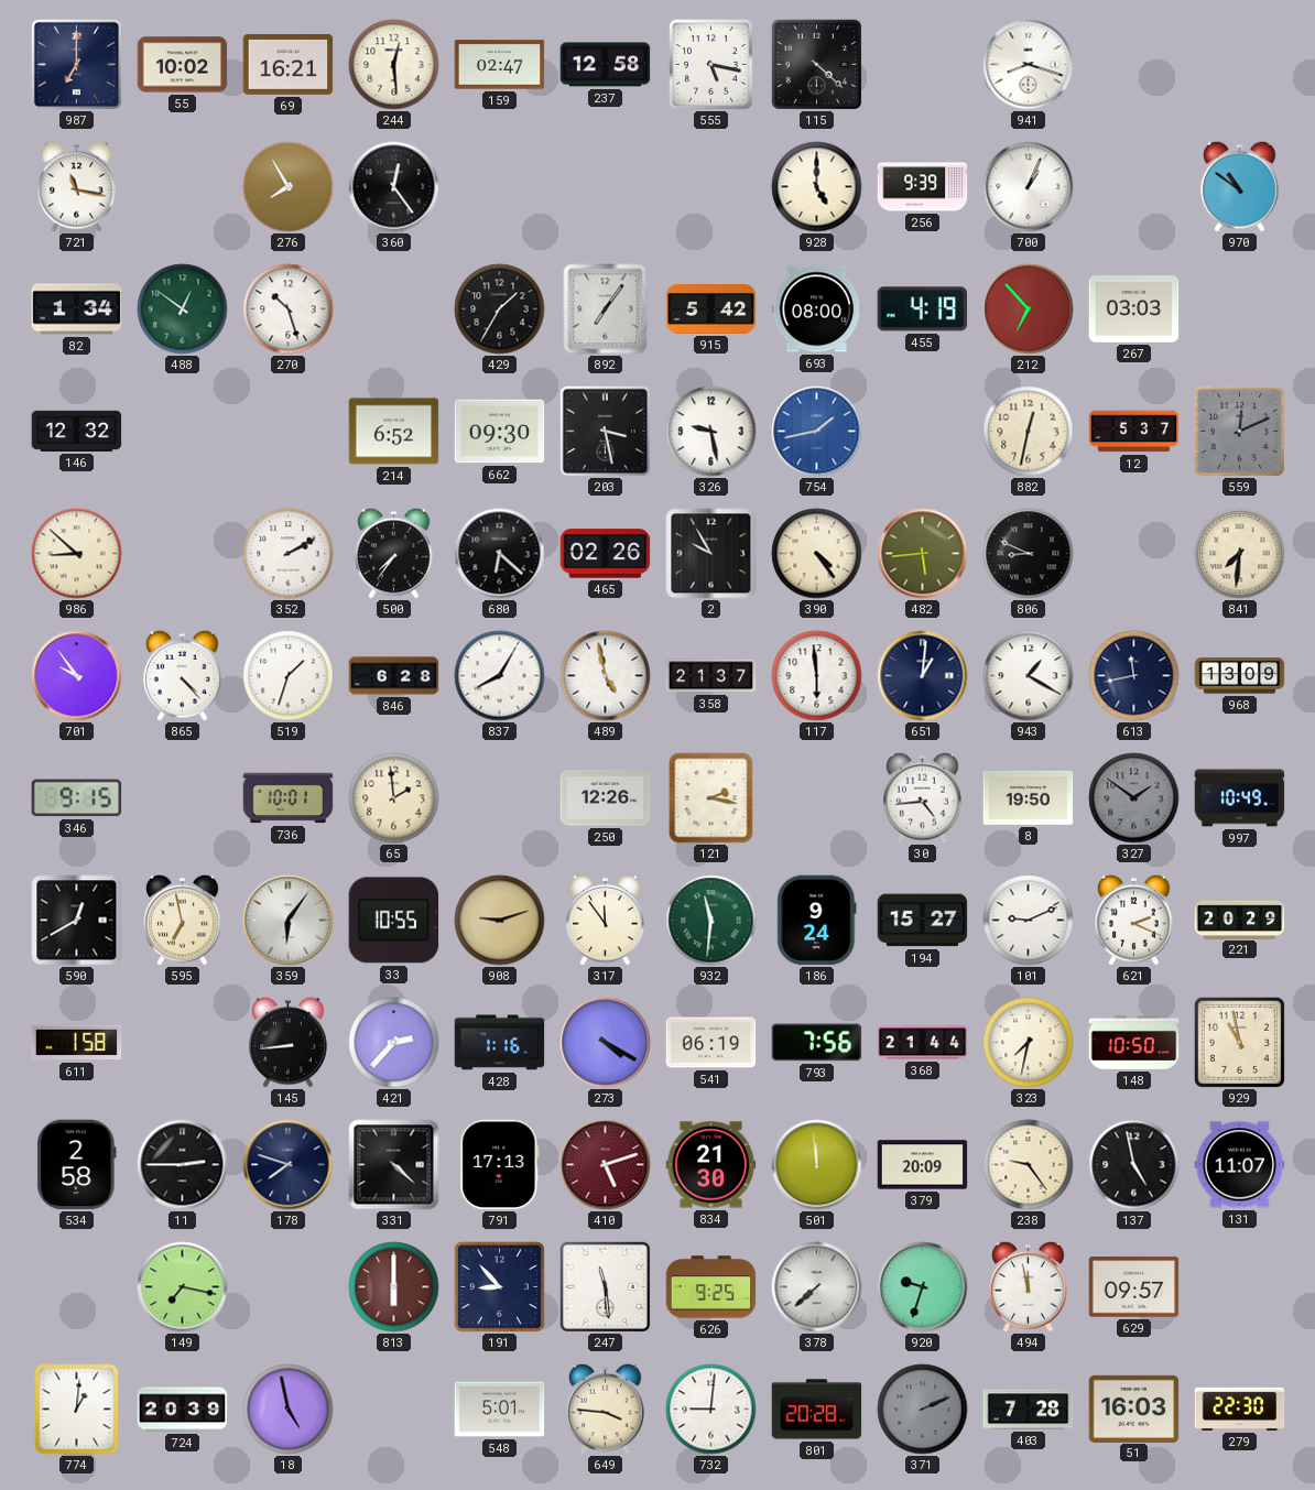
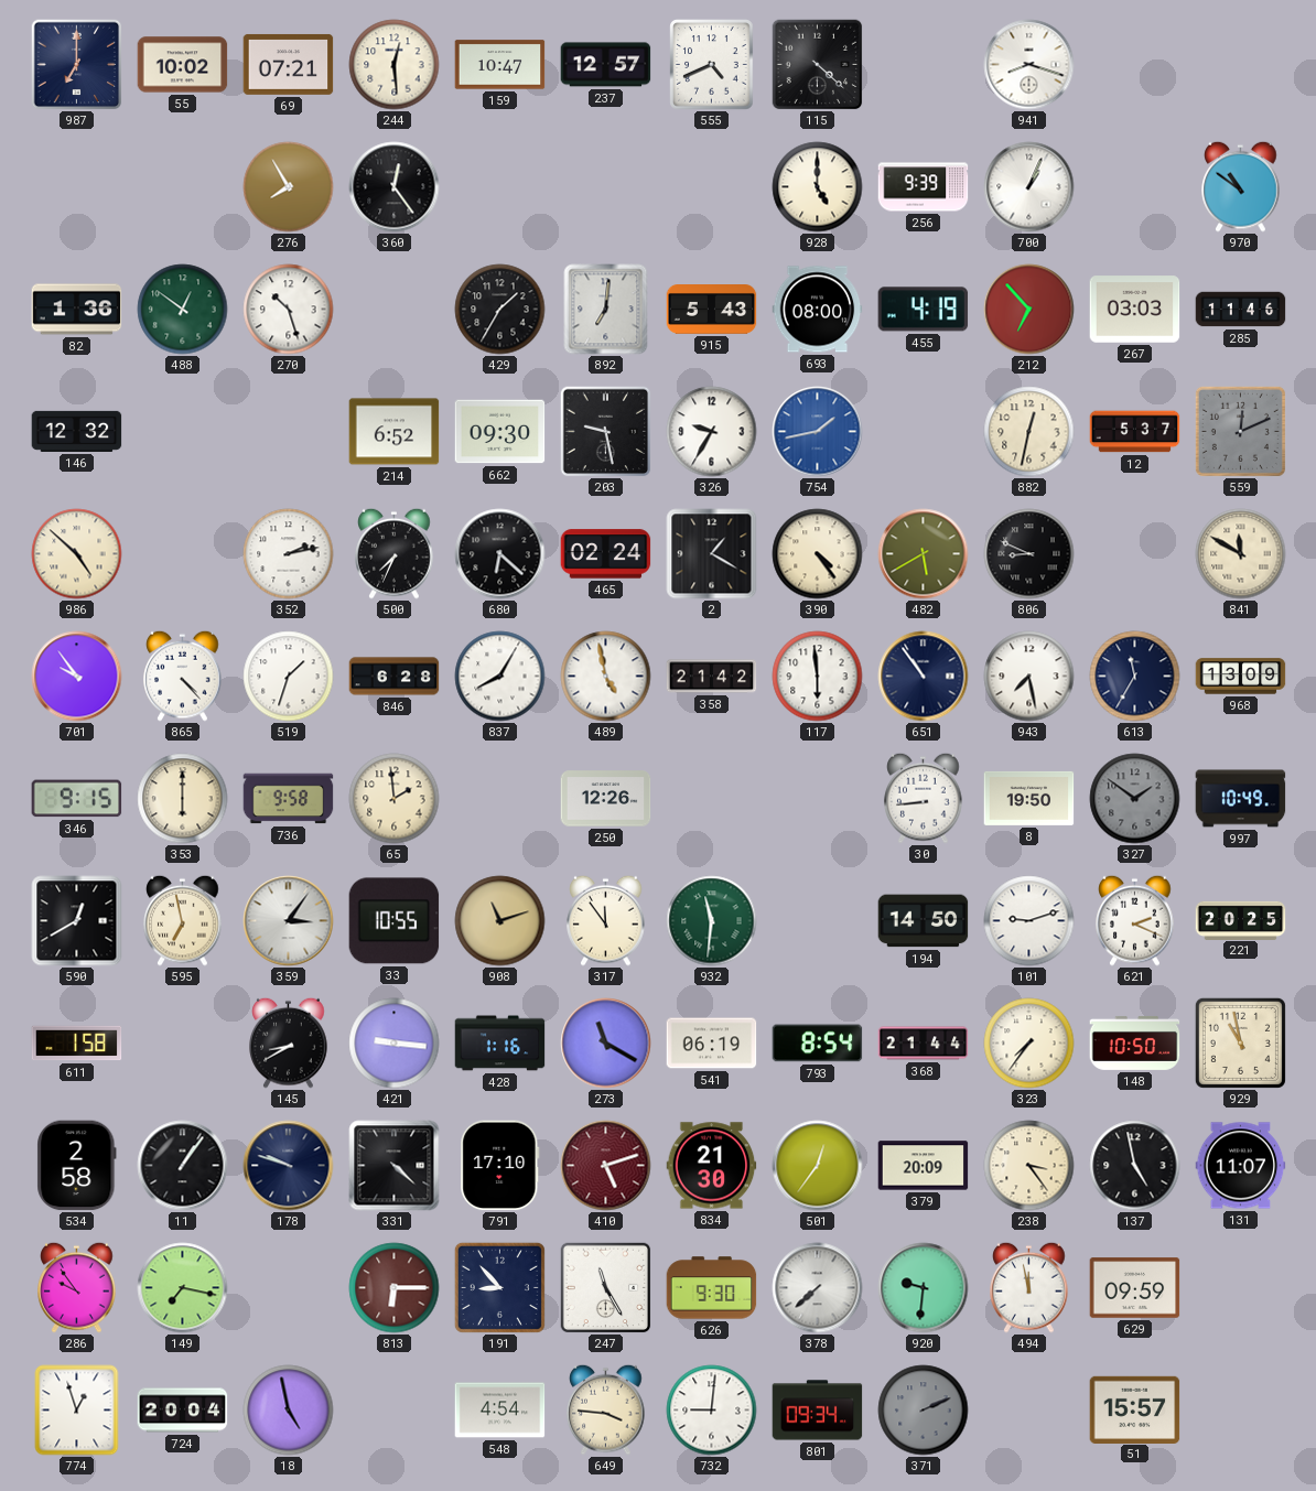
69: 16:21 -> 07:21 (289, 64)
159: 02:47 -> 10:47 (500, 65)
237: 12:58 -> 12:57 (606, 65)
555: 5:17 -> 4:41 (712, 65)
721: 11:17 -> none (77, 186)
82: 1:34 -> 1:36 (77, 310)
892: 7:06 -> 7:01 (606, 310)
915: 5:42 -> 5:43 (712, 310)
285: none -> 11:46 (1241, 310)
203: 3:28 -> 9:28 (605, 431)
326: 9:28 -> 9:35 (712, 432)
986: 8:52 -> 4:52 (77, 554)
352: 2:10 -> 2:13 (289, 554)
500: 7:36 -> 7:34 (395, 553)
465: 02:26 -> 02:24 (606, 554)
2: 9:55 -> 1:20 (712, 554)
482: 5:44 -> 5:40 (924, 554)
841: 7:31 -> 11:50 (1241, 554)
358: 21:37 -> 21:42 (712, 677)
651: 1:01 -> 10:54 (924, 677)
943: 1:20 -> 7:28 (1029, 677)
613: 11:43 -> 11:35 (1135, 677)
353: none -> 6:00 (183, 799)
736: 10:01 -> 9:58 (289, 799)
121: 2:17 -> none (711, 798)
30: 4:44 -> 8:44 (924, 798)
359: 6:06 -> 3:06 (289, 921)
908: 9:12 -> 11:12 (500, 921)
186: 9:24 -> none (817, 921)
194: 15:27 -> 14:50 (924, 921)
101: 9:11 -> 9:12 (1029, 921)
221: 20:29 -> 20:25 (1241, 920)
145: 8:44 -> 8:40 (289, 1042)
421: 2:37 -> 9:16 (395, 1044)
273: 4:20 -> 11:20 (606, 1044)
793: 7:56 -> 8:54 (818, 1044)
323: 7:32 -> 7:36 (1029, 1044)
11: 2:45 -> 1:06 (183, 1166)
178: 7:48 -> 9:48 (289, 1166)
791: 17:13 -> 17:10 (500, 1166)
501: 11:59 -> 12:36 (818, 1166)
238: 9:24 -> 3:24 (1029, 1166)
286: none -> 9:54 (77, 1287)
813: 6:00 -> 6:15 (395, 1288)
247: 11:29 -> 11:25 (605, 1287)
626: 9:25 -> 9:30 (712, 1288)
920: 9:33 -> 9:31 (924, 1288)
629: 09:57 -> 09:59 (1135, 1288)
774: 1:01 -> 12:57 (77, 1411)
724: 20:39 -> 20:04 (183, 1411)
548: 5:01 -> 4:54 (500, 1411)
801: 20:28 -> 09:34 (818, 1411)
403: 7:28 -> none (1029, 1410)
51: 16:03 -> 15:57 (1135, 1409)
279: 22:30 -> none (1240, 1409)
